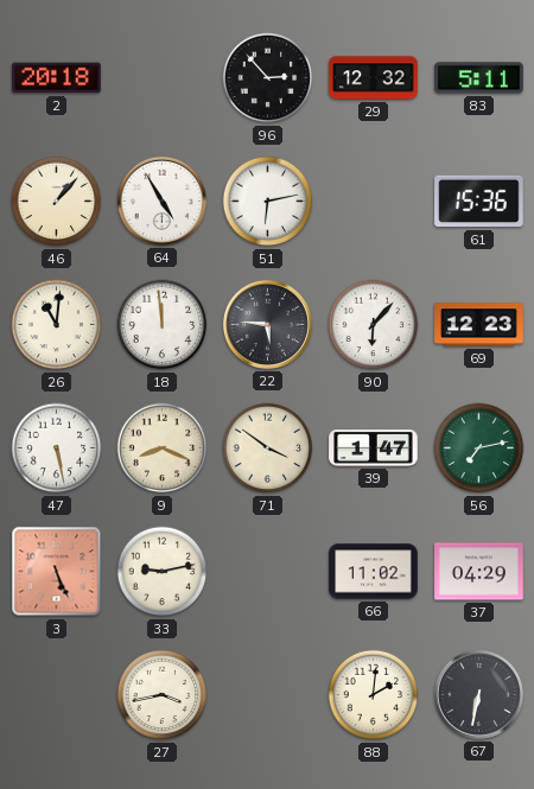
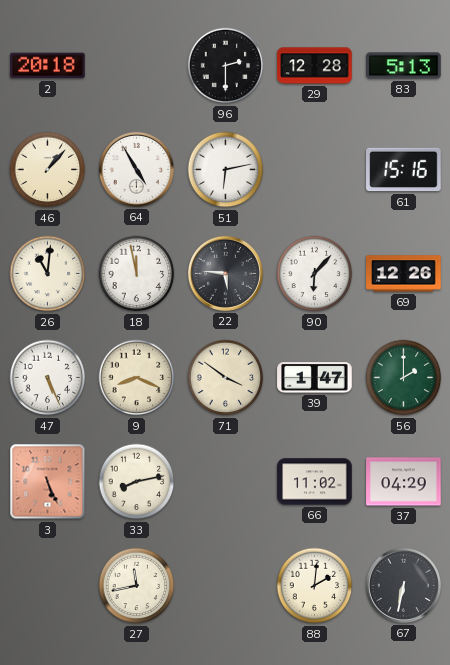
96: 2:53 -> 2:30 (226, 66)
29: 12:32 -> 12:28 (315, 66)
83: 5:11 -> 5:13 (404, 66)
61: 15:36 -> 15:16 (404, 170)
18: 11:59 -> 11:58 (137, 274)
69: 12:23 -> 12:26 (404, 274)
47: 5:28 -> 5:26 (48, 378)
56: 7:13 -> 2:00 (404, 378)
33: 9:13 -> 8:13 (137, 482)
27: 3:43 -> 11:43 (137, 586)
